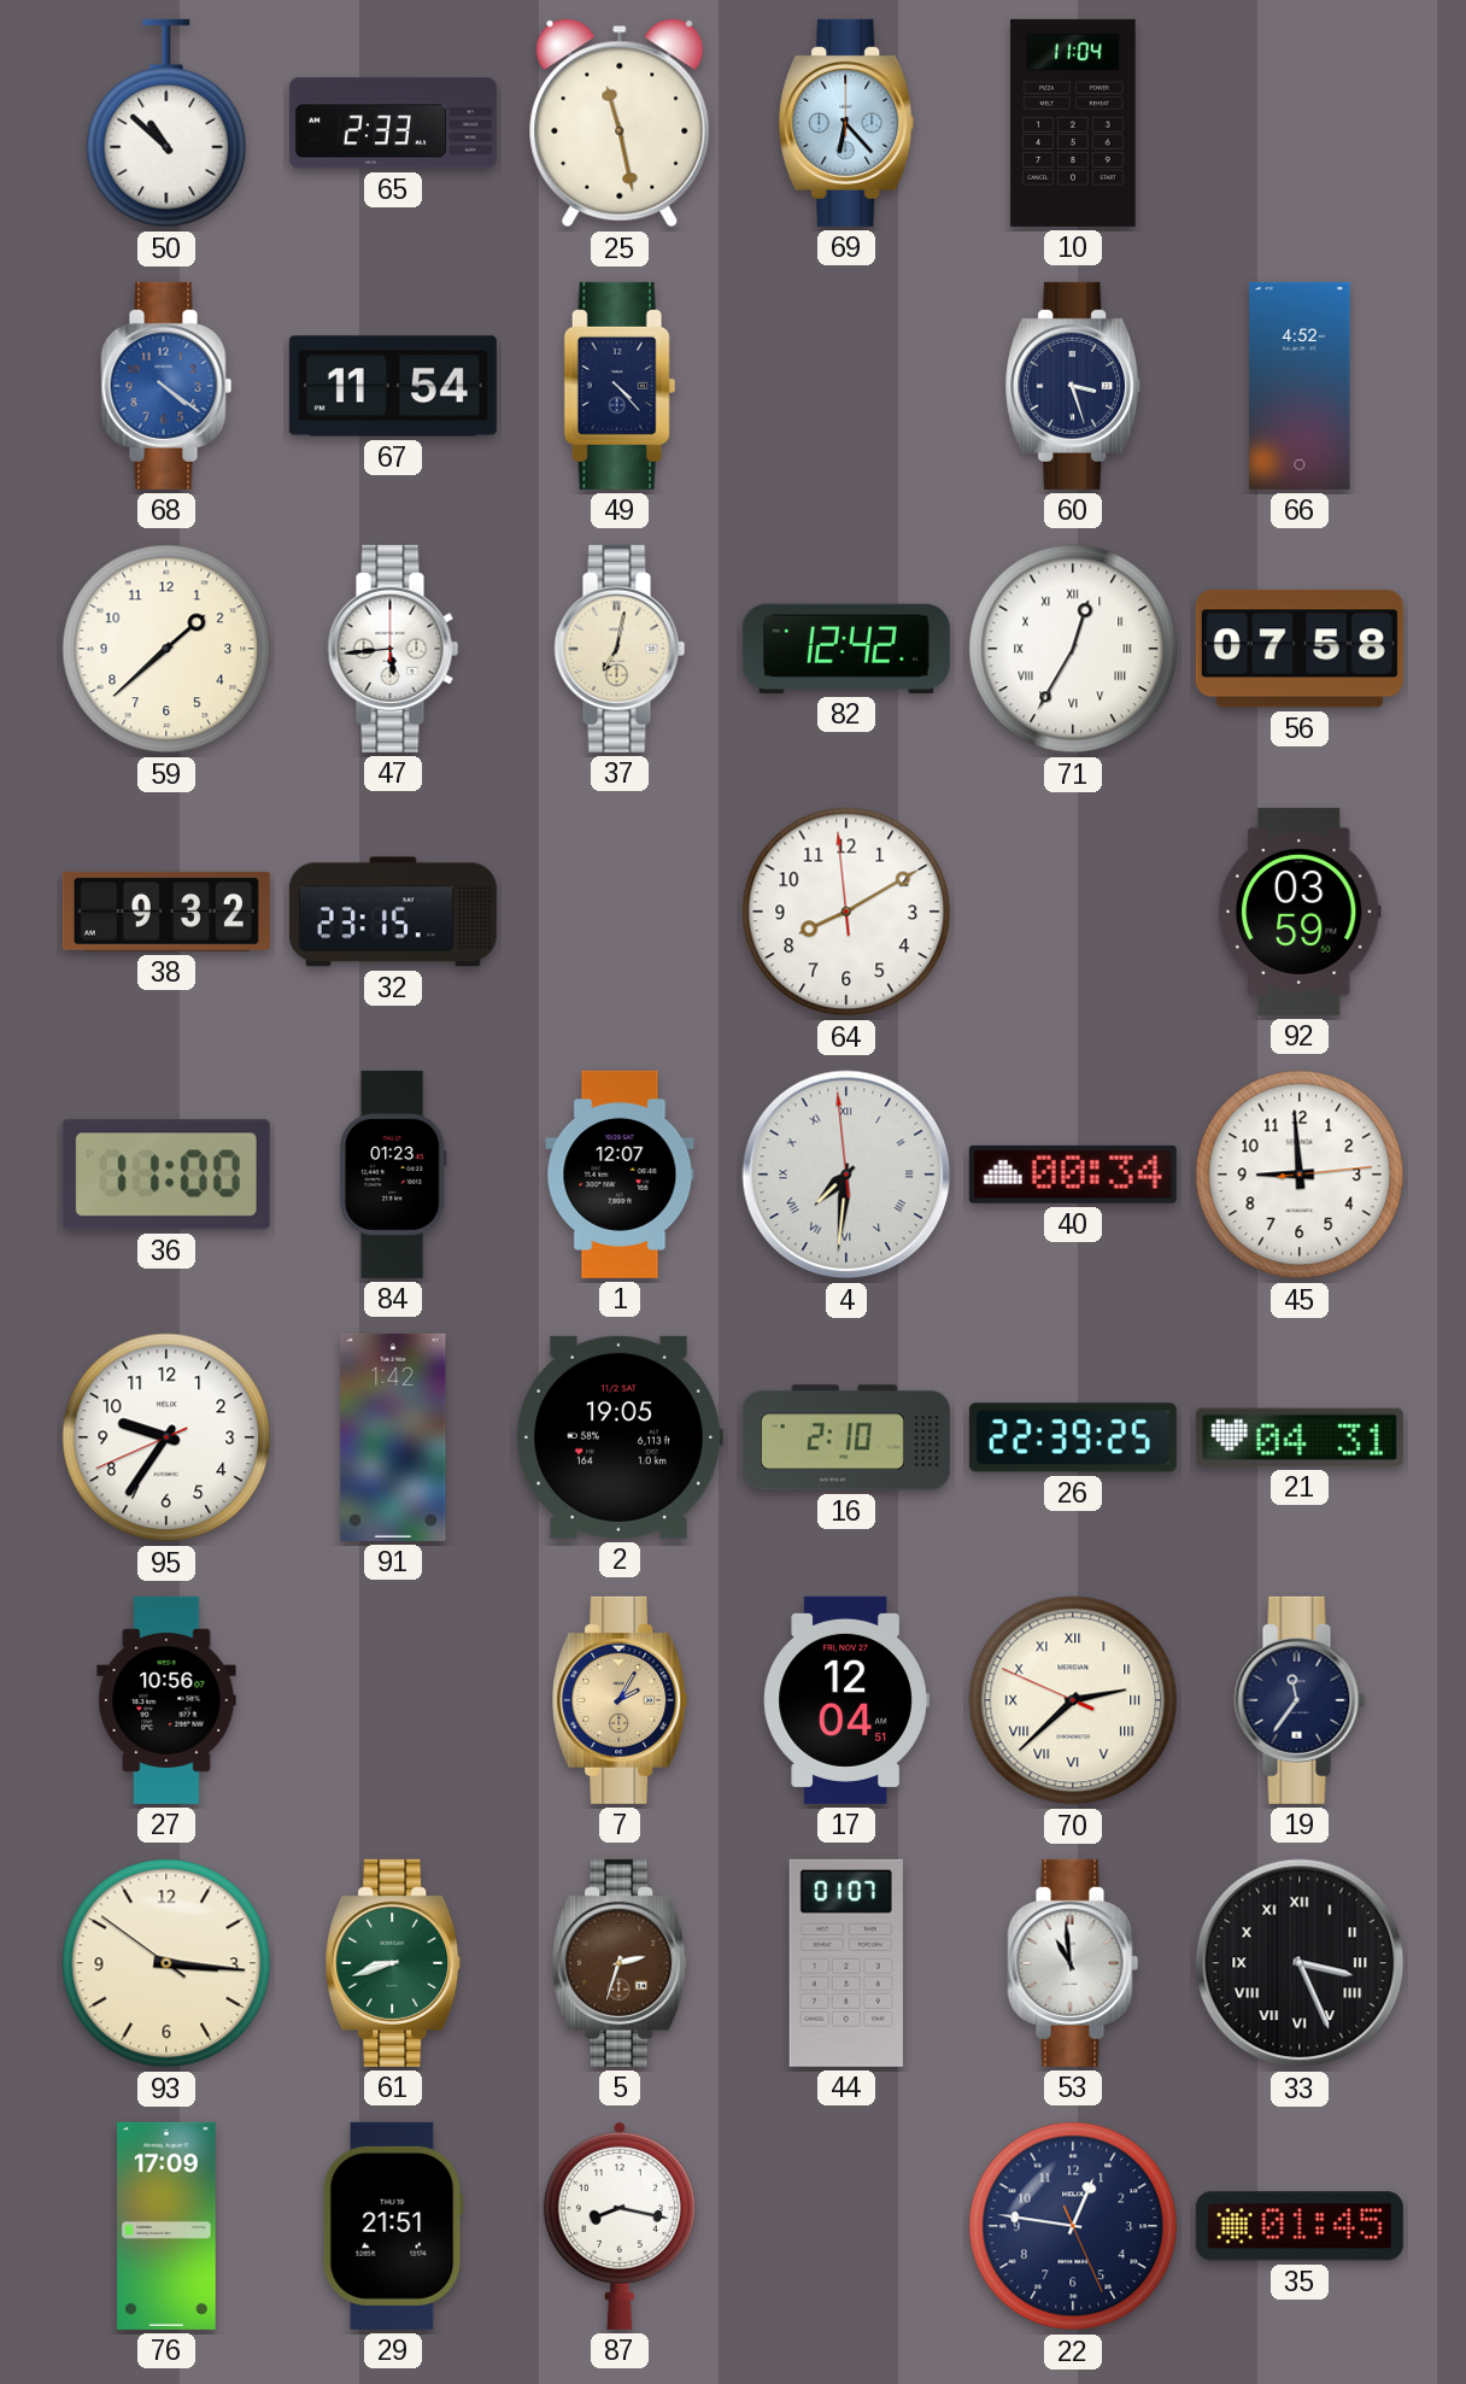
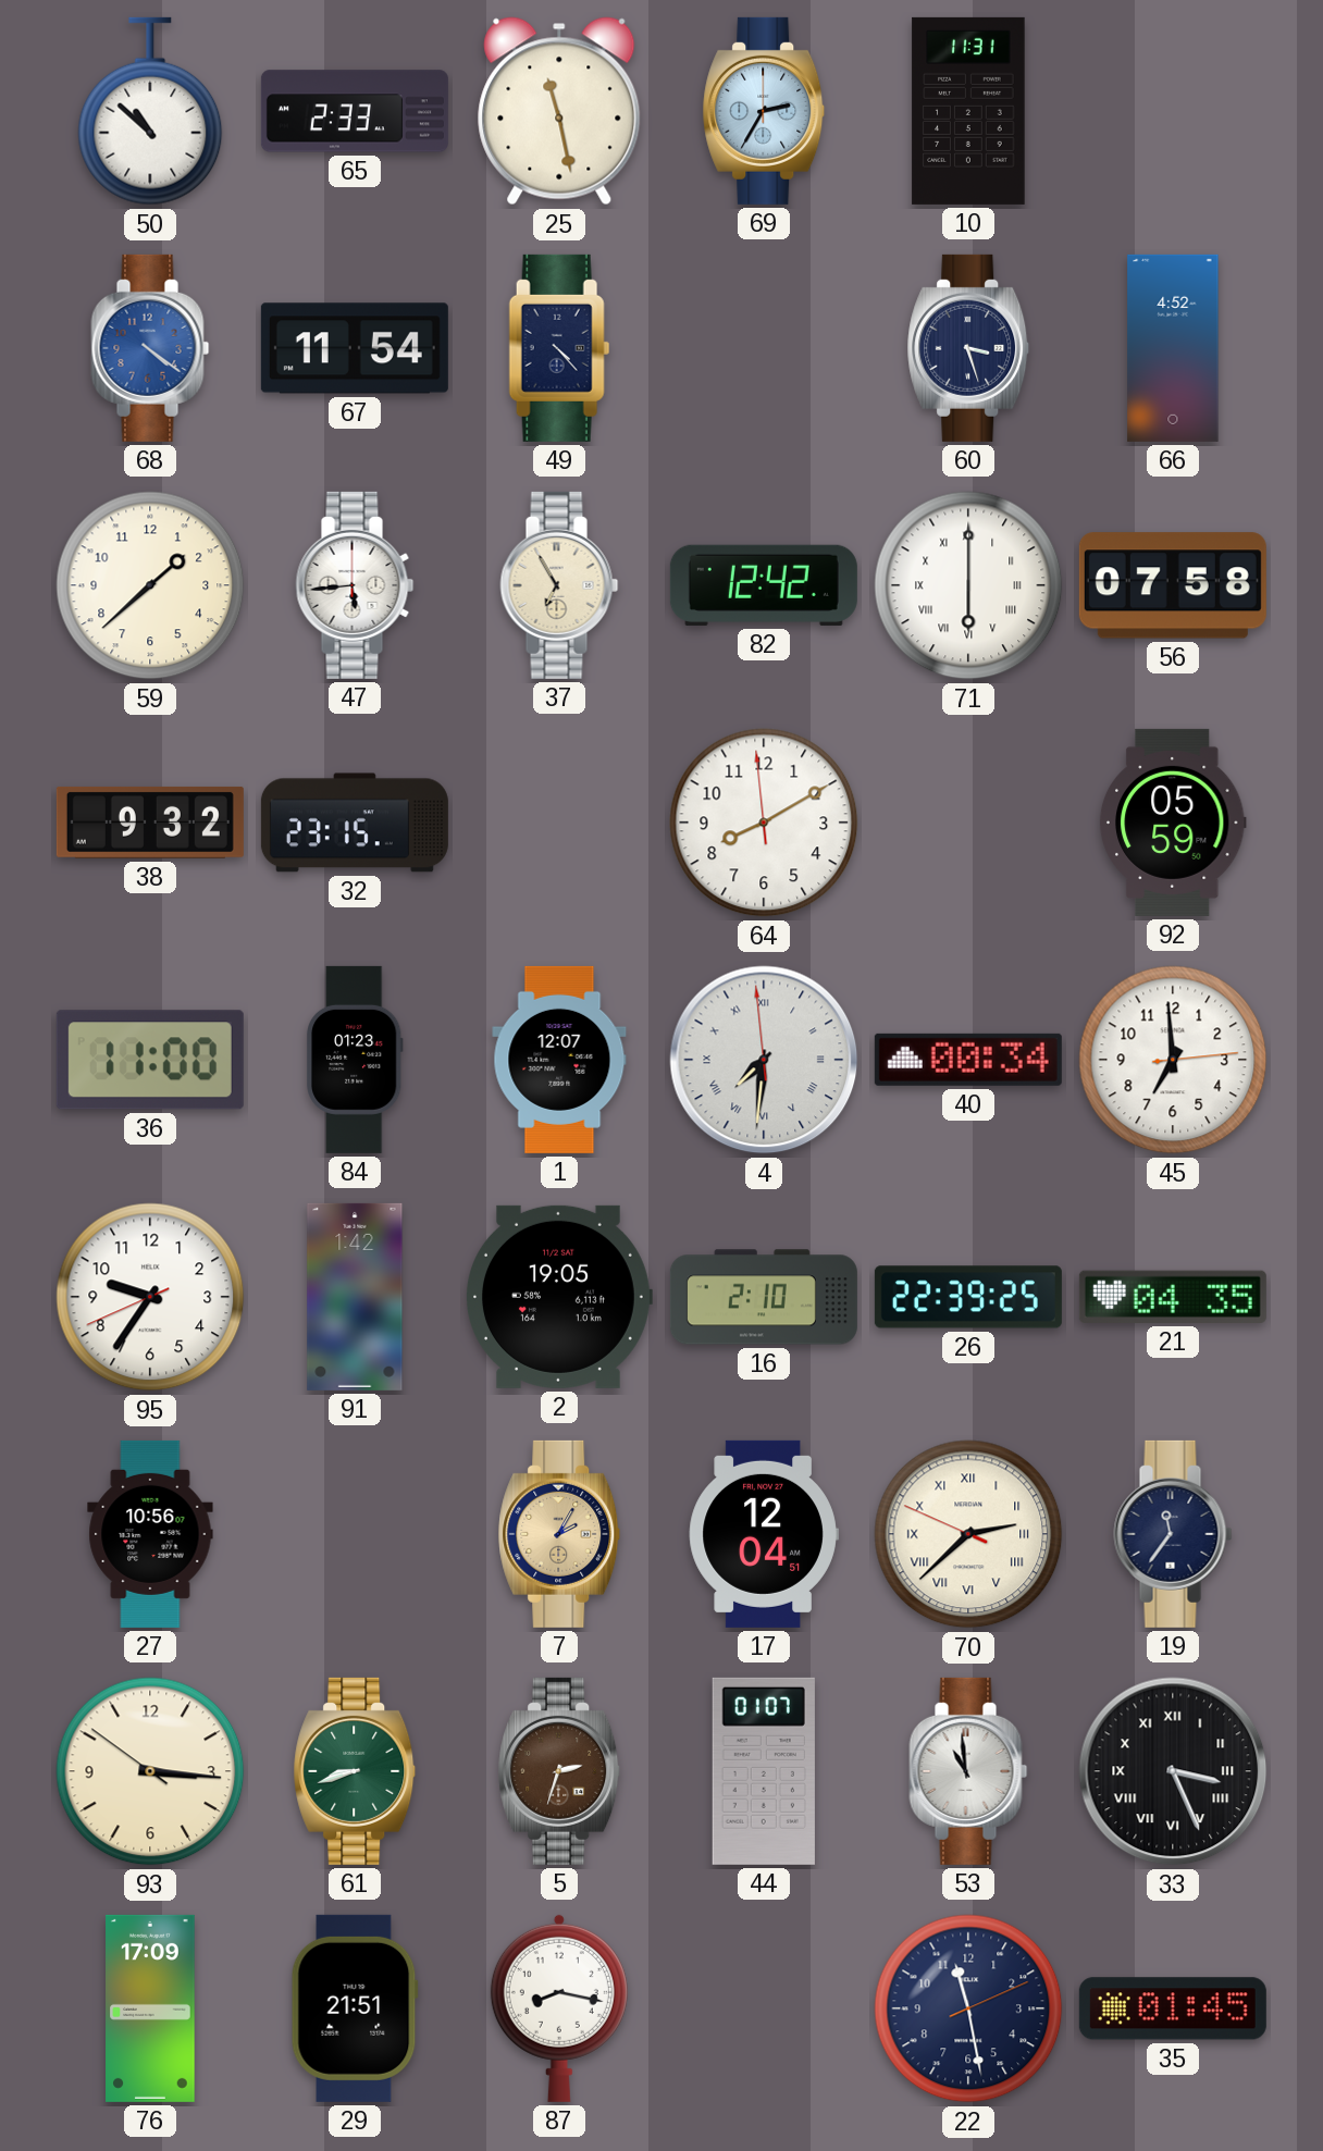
69: 6:23 -> 2:35 (764, 111)
10: 11:04 -> 11:31 (968, 111)
37: 7:02 -> 6:55 (559, 585)
71: 12:35 -> 6:00 (968, 585)
92: 03:59 -> 05:59 (1173, 823)
45: 8:59 -> 6:59 (1173, 1060)
21: 04:31 -> 04:35 (1173, 1297)
22: 12:46 -> 11:28 (968, 2008)
